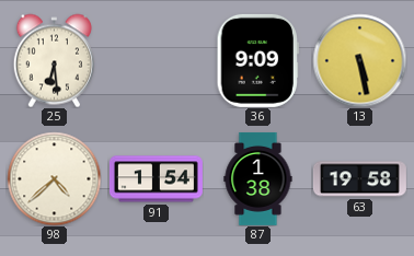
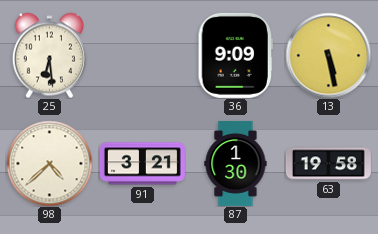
91: 1:54 -> 3:21 (142, 164)
87: 1:38 -> 1:30 (236, 163)
